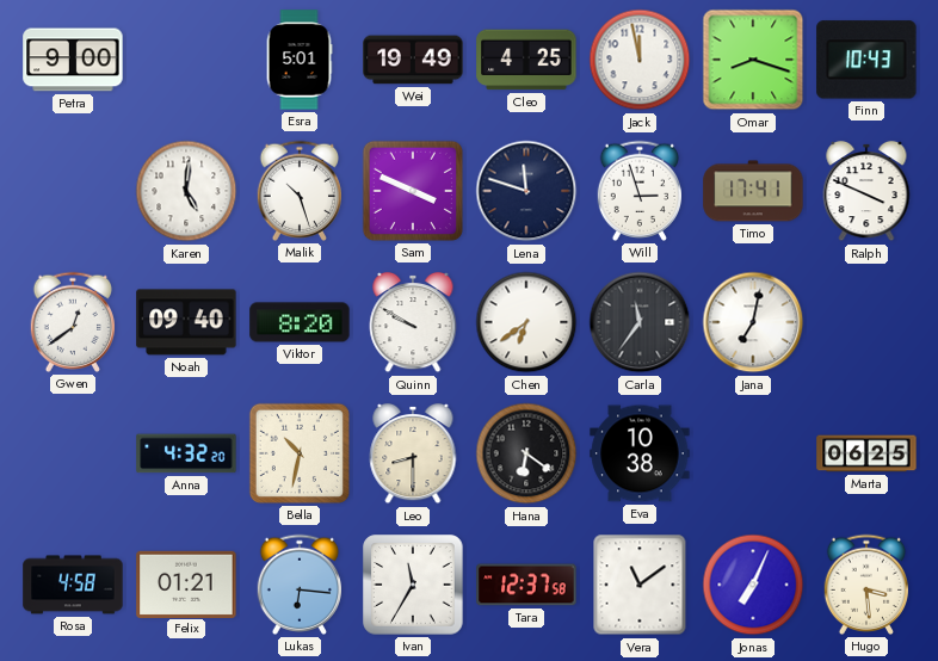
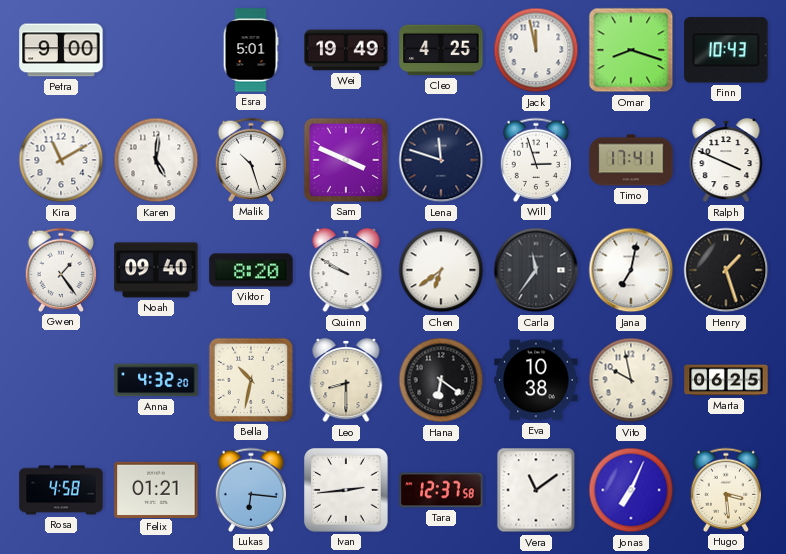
Kira: none -> 11:10 (61, 160)
Gwen: 12:39 -> 1:24 (61, 270)
Henry: none -> 1:27 (726, 270)
Vito: none -> 9:58 (631, 380)
Ivan: 11:35 -> 2:44 (346, 490)
